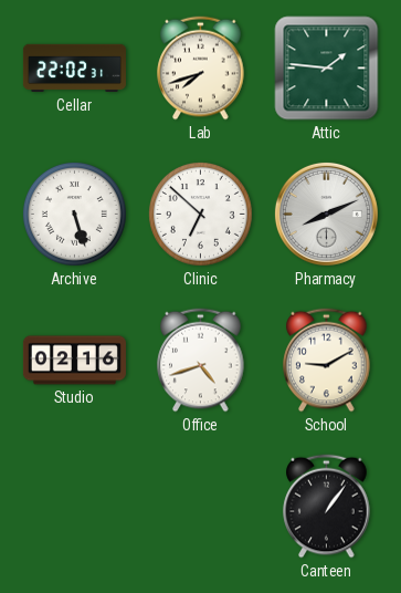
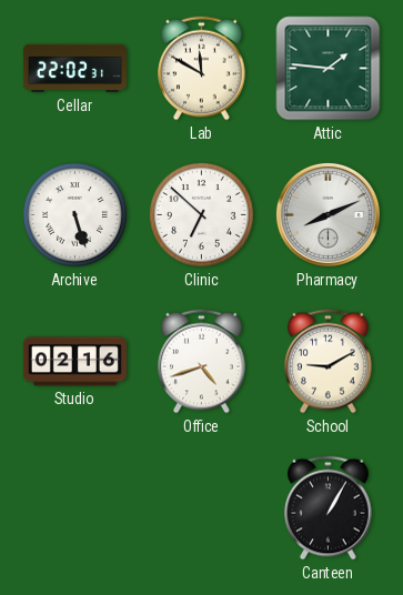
Lab: 7:42 -> 11:50 (202, 69)
Canteen: 1:06 -> 1:05 (329, 508)
